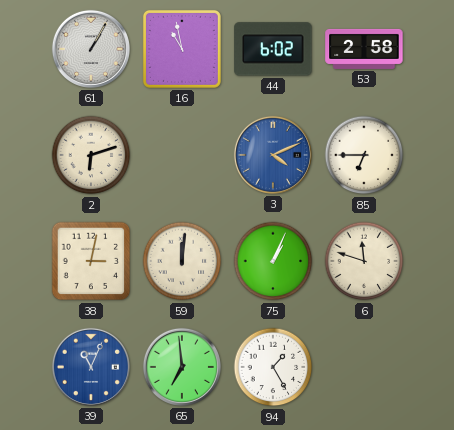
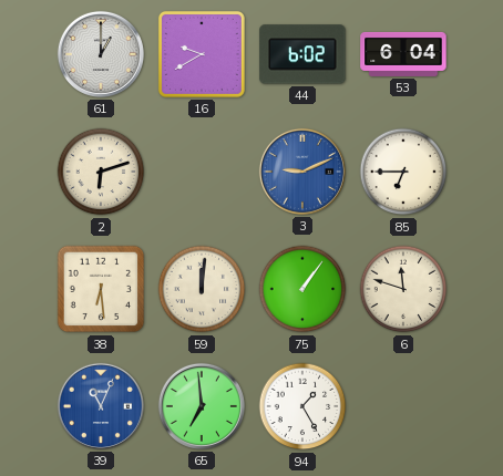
61: 1:05 -> 1:00 (101, 54)
16: 10:58 -> 9:40 (202, 54)
53: 2:58 -> 6:04 (403, 54)
3: 4:11 -> 9:11 (302, 172)
38: 3:02 -> 6:29 (101, 289)
75: 1:04 -> 1:06 (302, 289)
